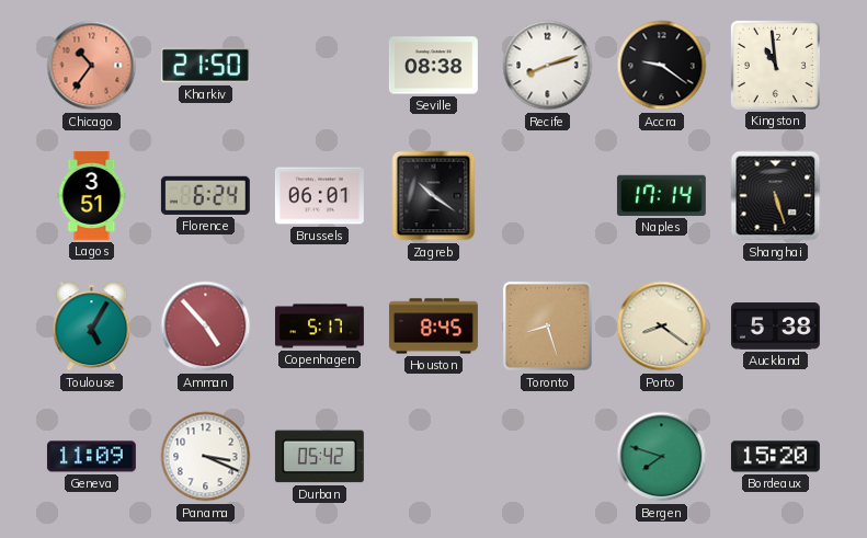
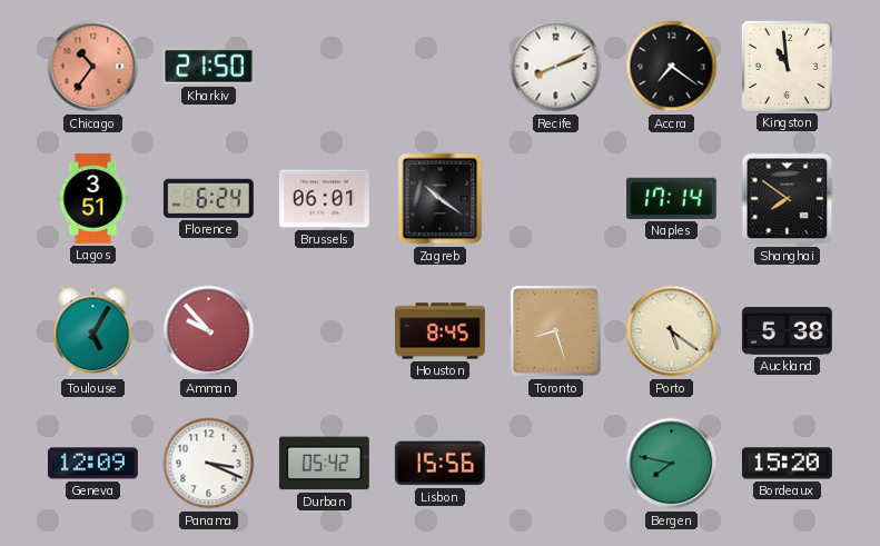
Seville: 08:38 -> none (433, 66)
Recife: 8:12 -> 8:11 (556, 67)
Accra: 9:21 -> 7:21 (672, 67)
Shanghai: 5:27 -> 7:51 (788, 199)
Amman: 4:53 -> 9:53 (209, 331)
Copenhagen: 5:17 -> none (319, 327)
Porto: 8:21 -> 5:21 (672, 331)
Geneva: 11:09 -> 12:09 (92, 464)
Lisbon: none -> 15:56 (439, 464)
Bergen: 7:48 -> 7:47 (672, 464)
